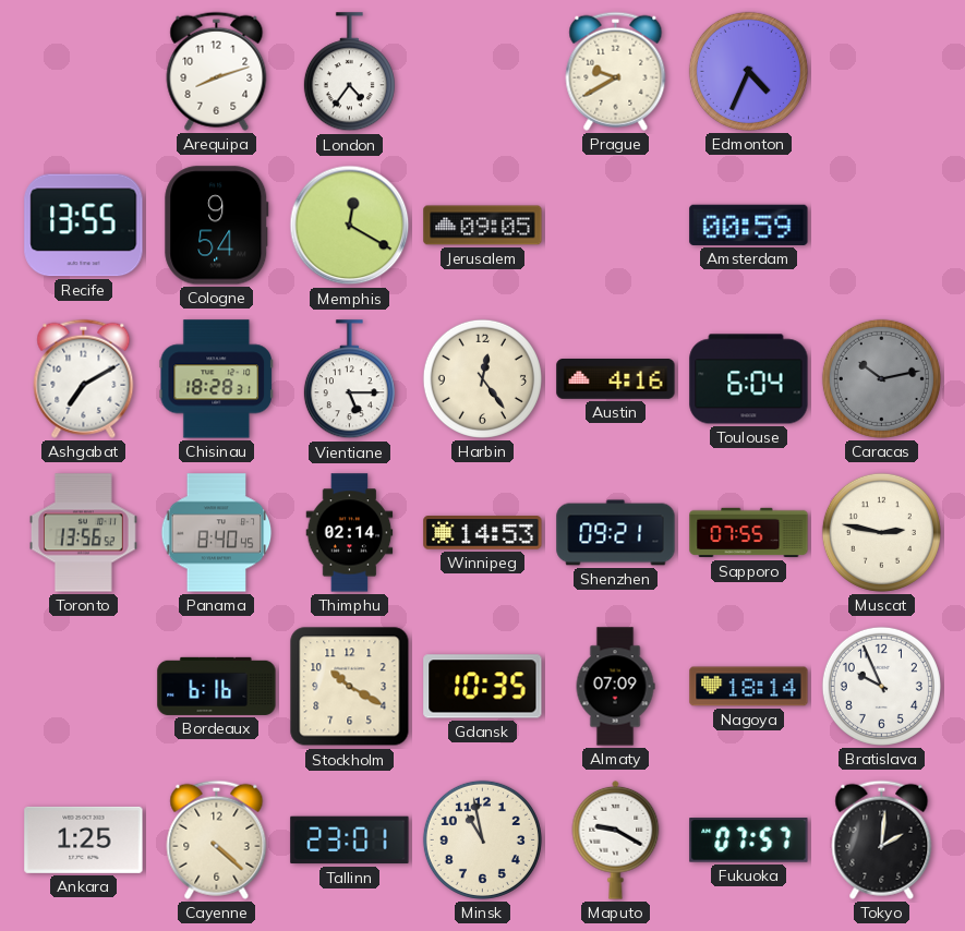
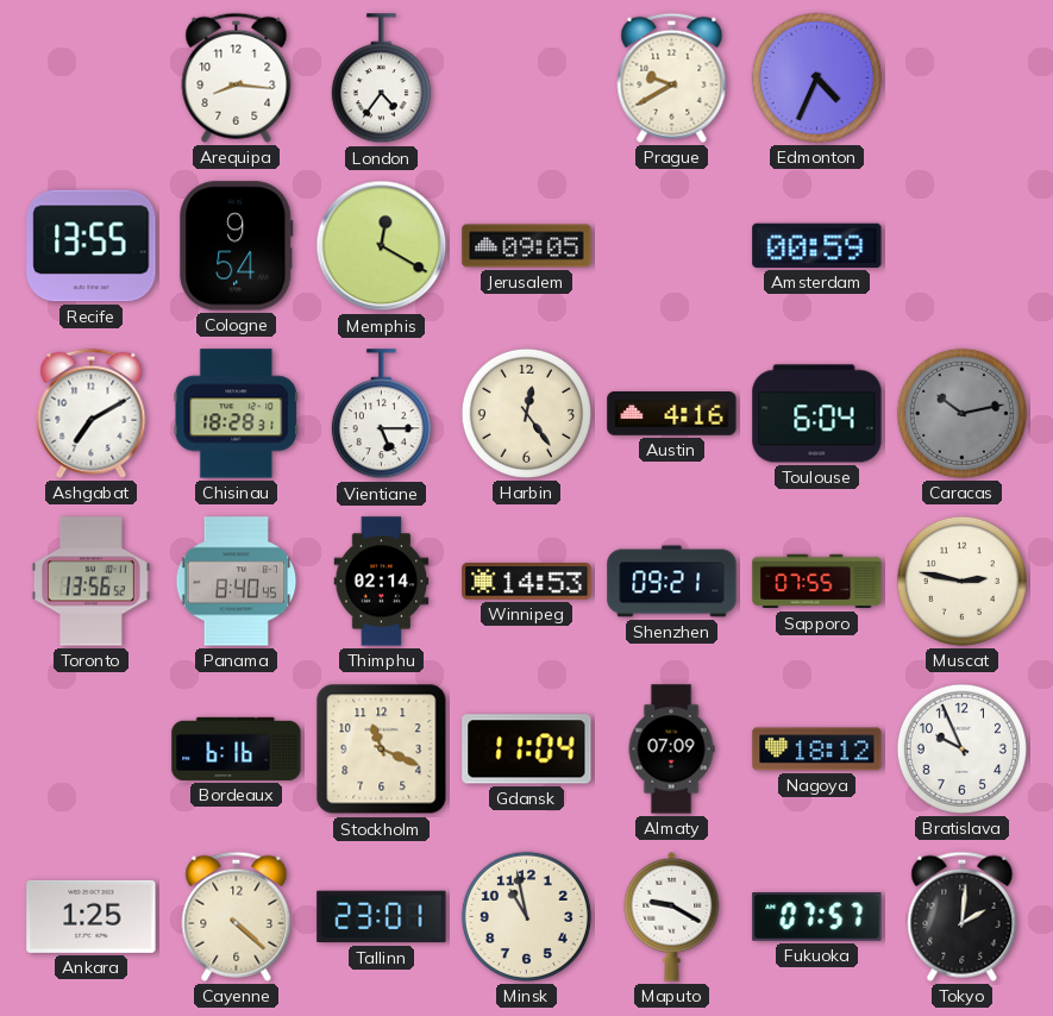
Arequipa: 8:12 -> 8:16 (237, 77)
Stockholm: 10:20 -> 11:19 (382, 750)
Gdansk: 10:35 -> 11:04 (527, 750)
Nagoya: 18:14 -> 18:12 (817, 750)
